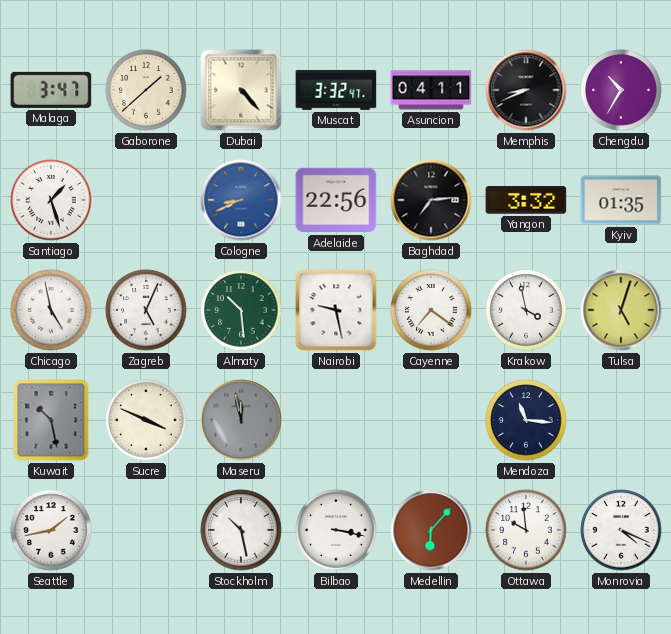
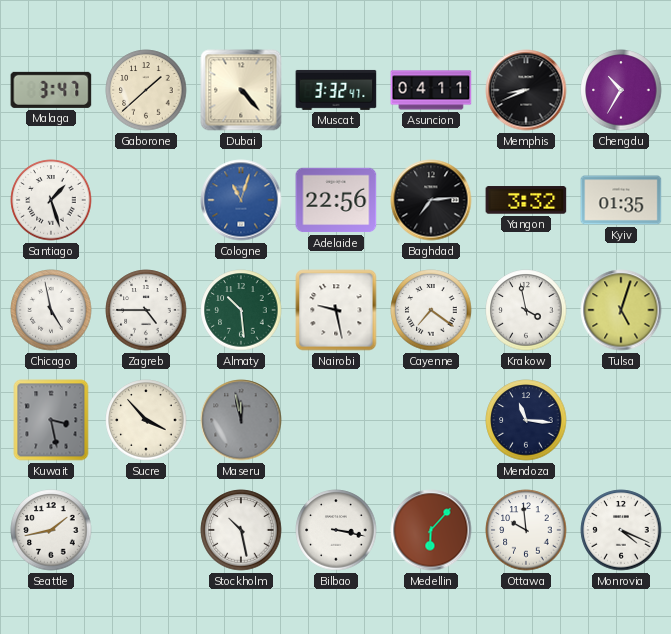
Cologne: 8:41 -> 11:03 (241, 200)
Zagreb: 5:04 -> 4:45 (146, 310)
Kuwait: 10:28 -> 3:28 (51, 420)
Sucre: 3:49 -> 3:53 (146, 420)
